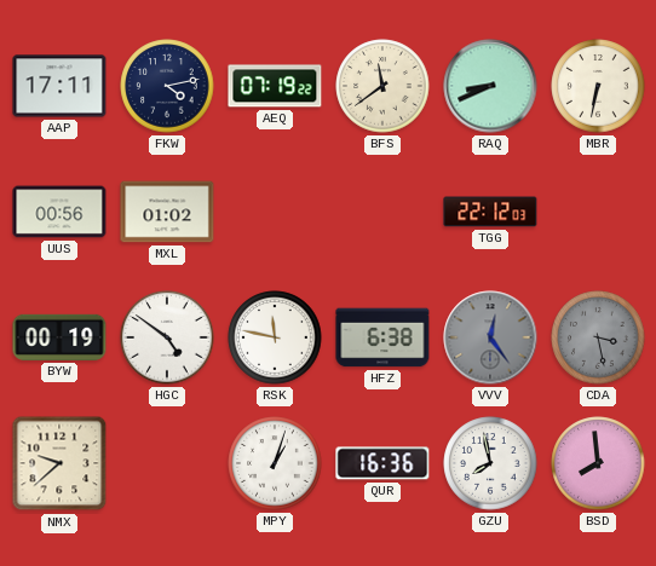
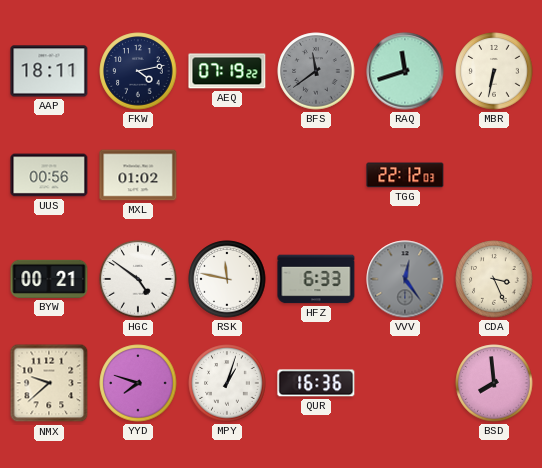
AAP: 17:11 -> 18:11 (49, 71)
BFS dial: cream -> grey (316, 71)
RAQ: 8:41 -> 11:42 (405, 71)
BYW: 00:19 -> 00:21 (49, 279)
HFZ: 6:38 -> 6:33 (316, 279)
CDA: 3:28 -> 3:26 (494, 279)
CDA dial: grey -> cream (494, 279)
YYD: none -> 7:48 (138, 383)
GZU: 7:58 -> none (490, 463)
